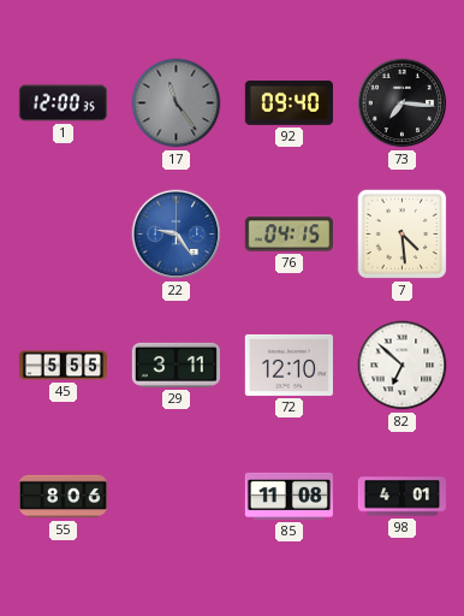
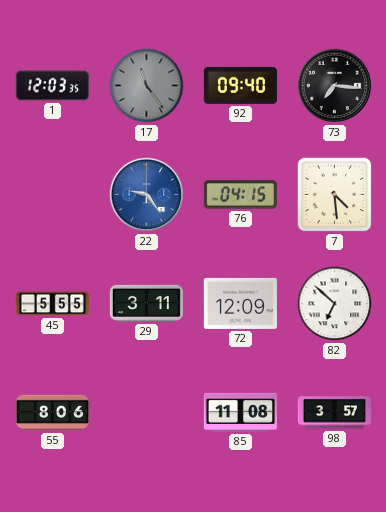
1: 12:00 -> 12:03 (52, 86)
72: 12:10 -> 12:09 (240, 303)
98: 4:01 -> 3:57 (334, 413)
